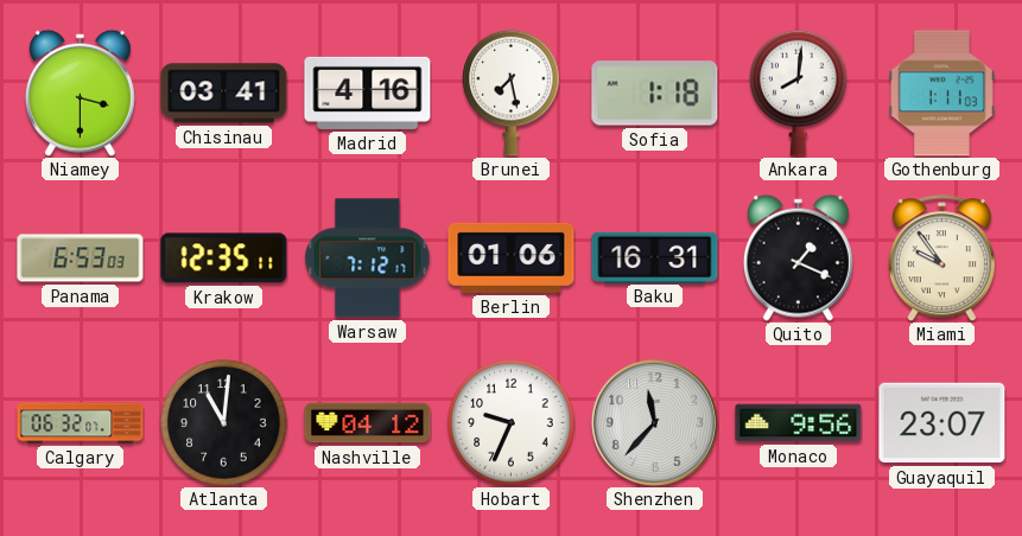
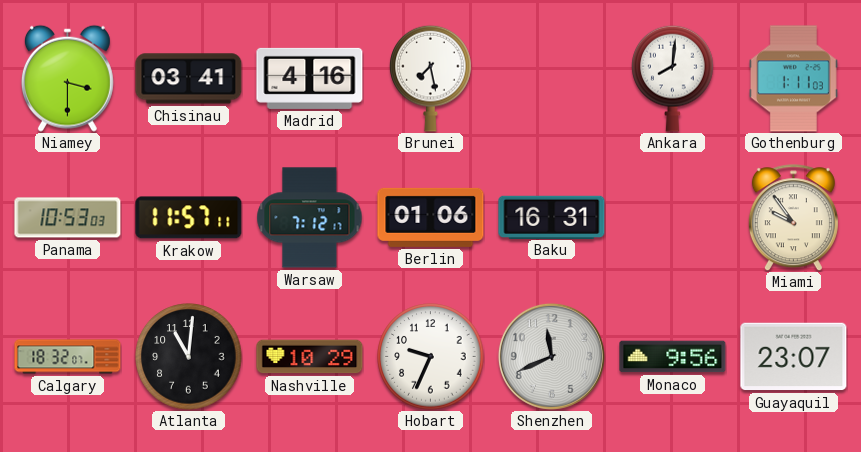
Sofia: 1:18 -> none (655, 94)
Panama: 6:53 -> 10:53 (68, 218)
Krakow: 12:35 -> 11:57 (189, 218)
Quito: 1:19 -> none (798, 257)
Calgary: 06:32 -> 18:32 (68, 357)
Nashville: 04:12 -> 10:29 (310, 357)
Shenzhen: 11:37 -> 11:41 (551, 356)
